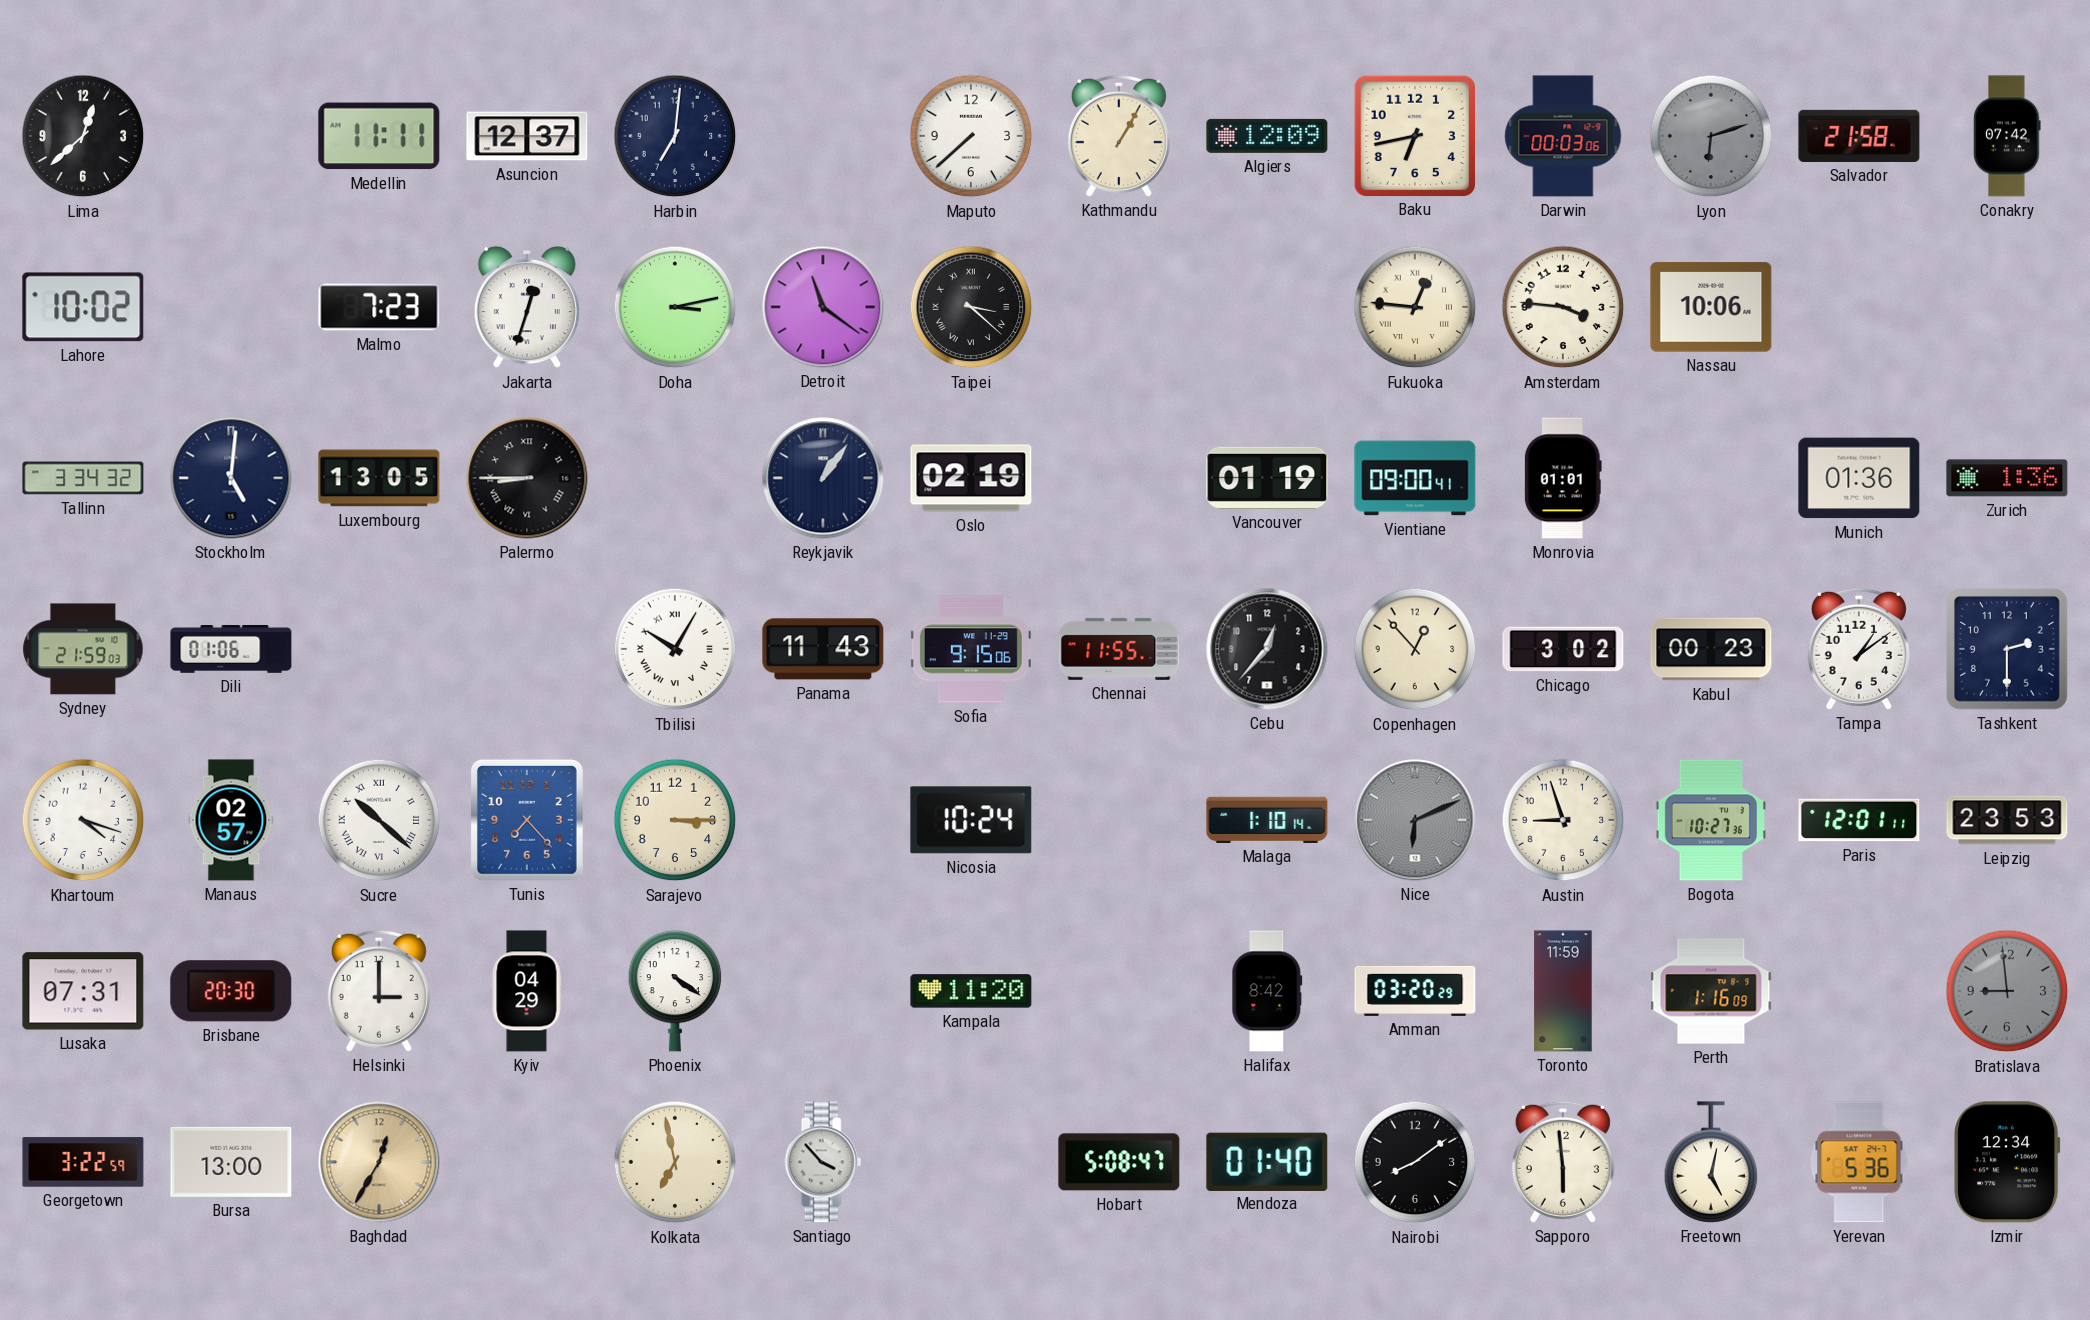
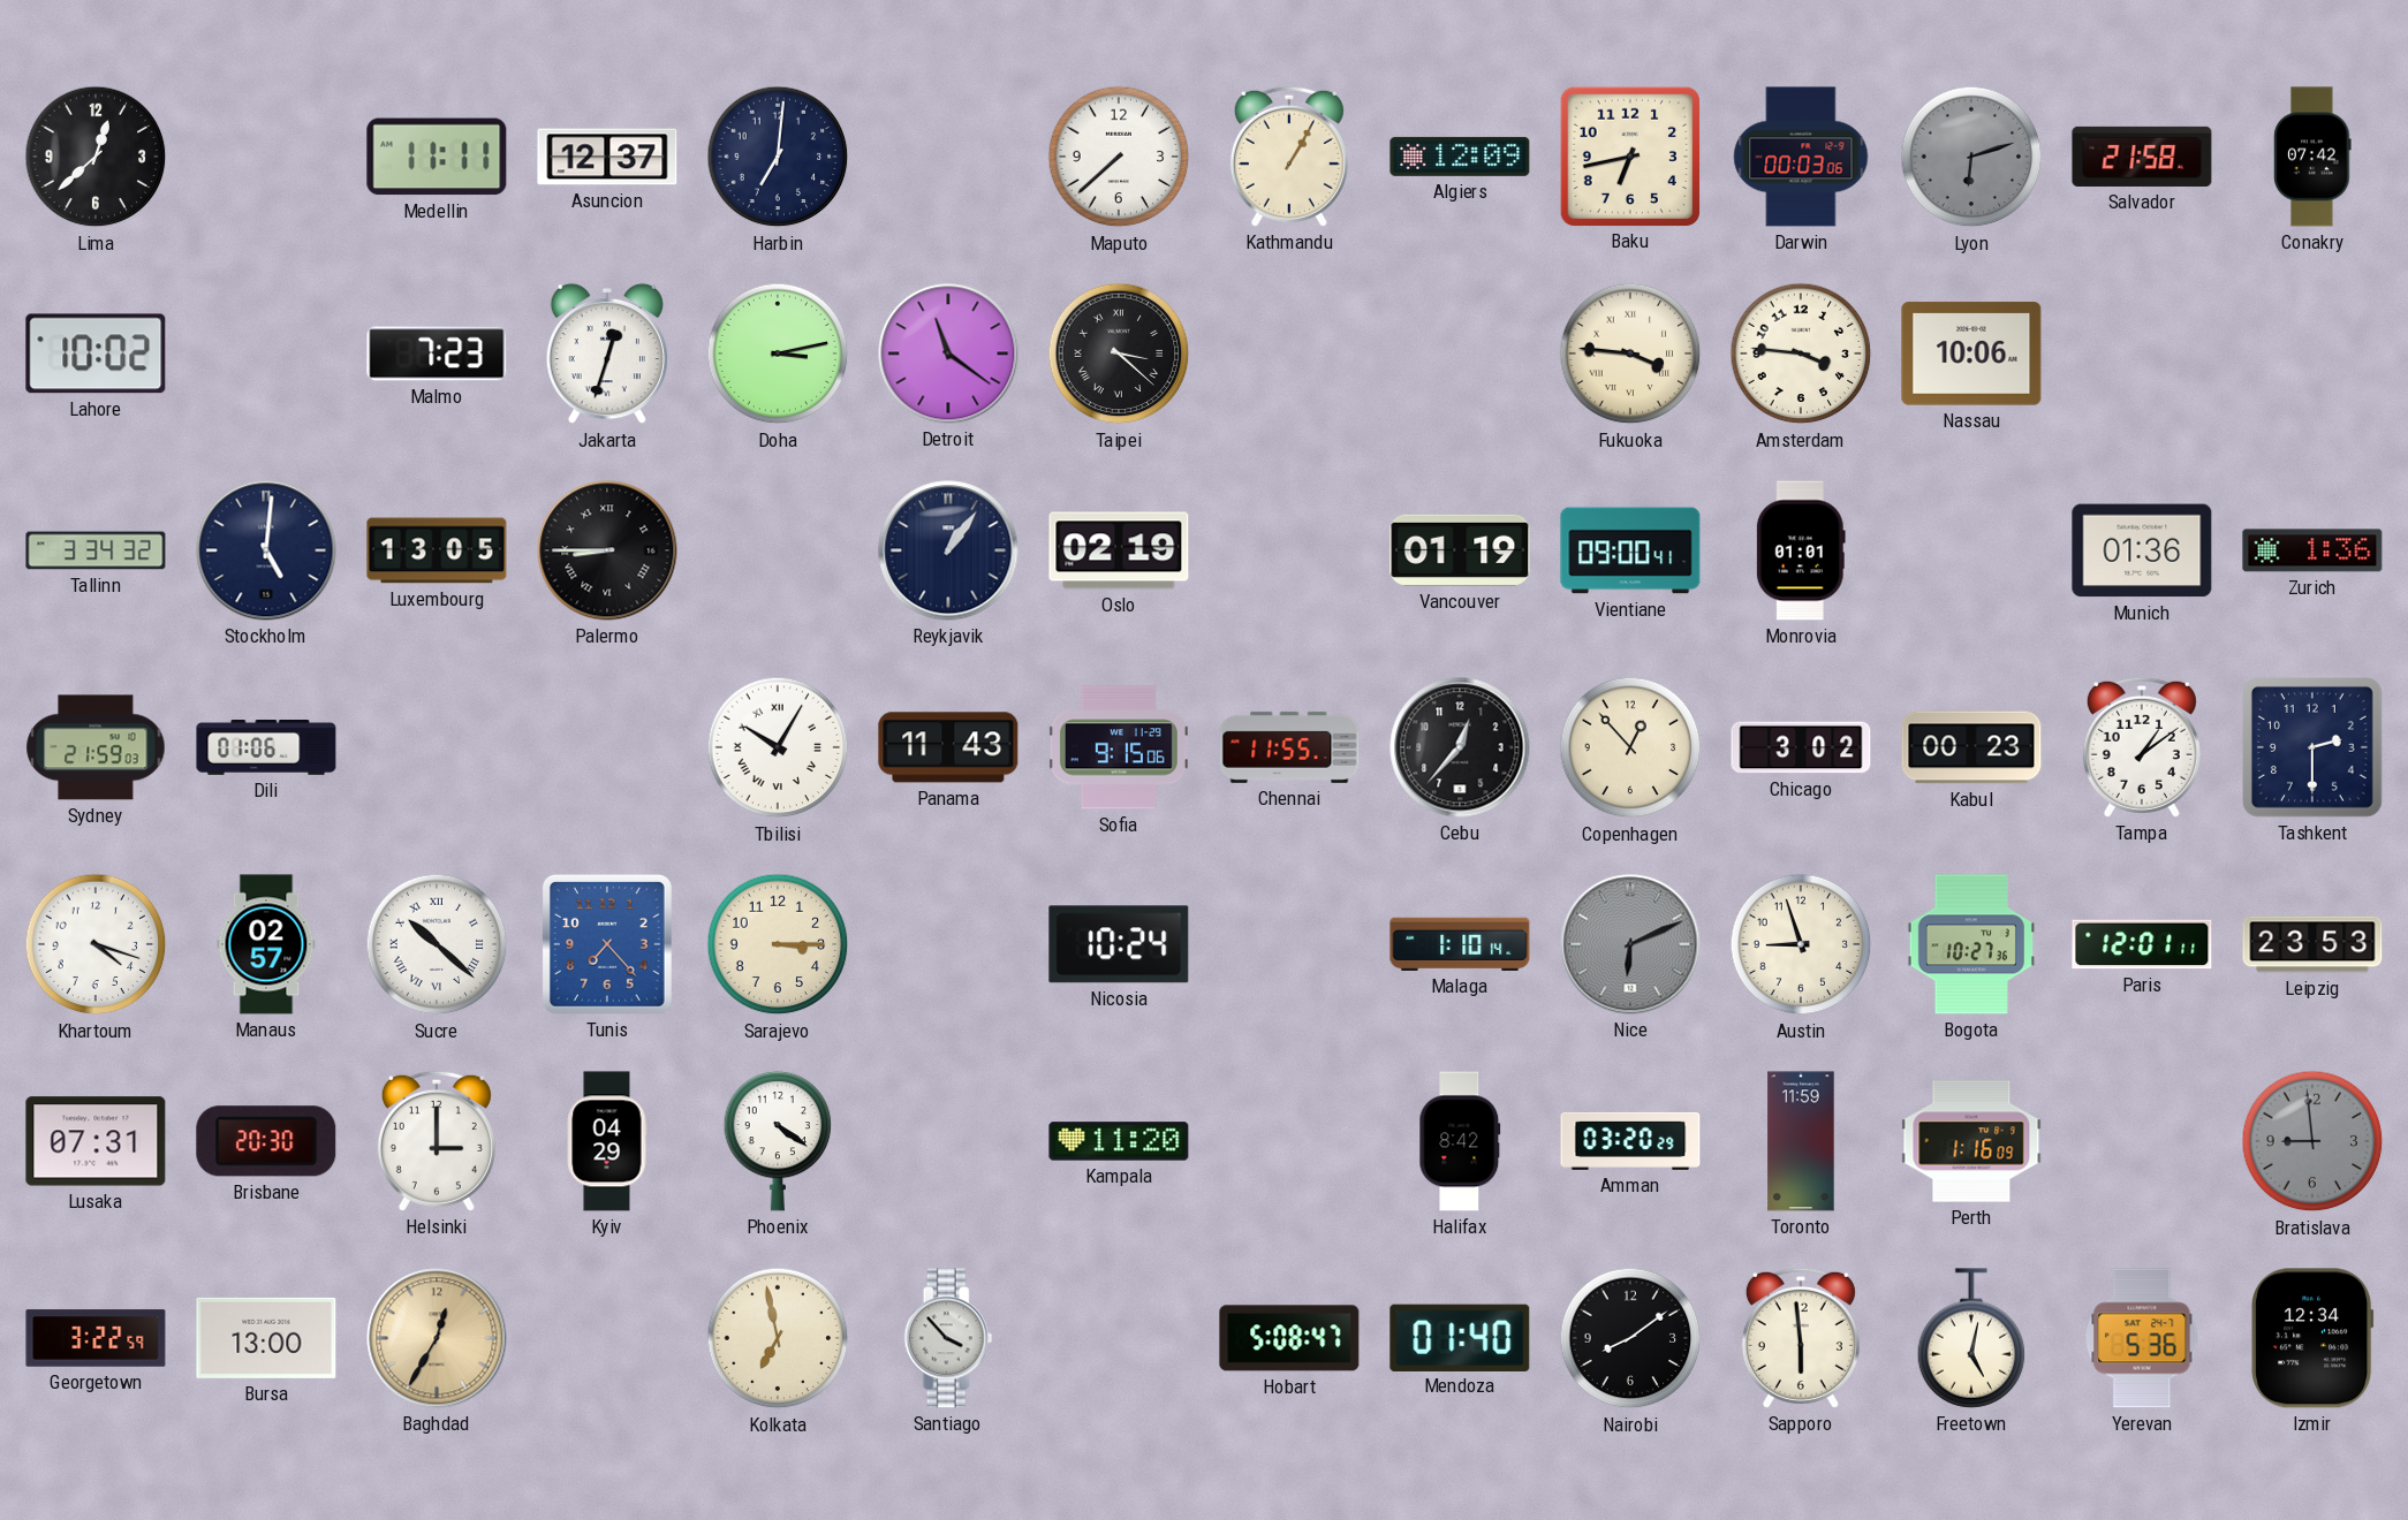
Fukuoka: 12:46 -> 3:46 (1630, 354)
